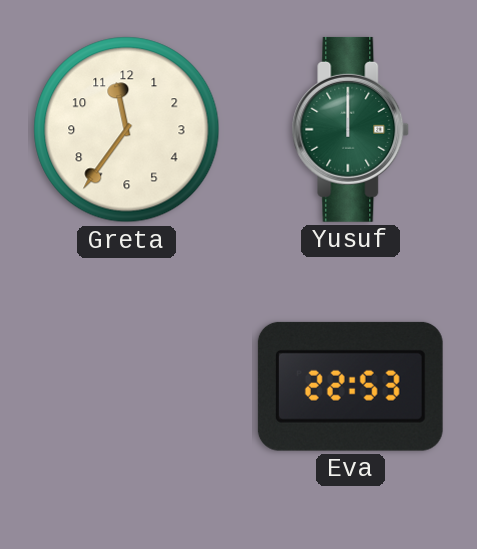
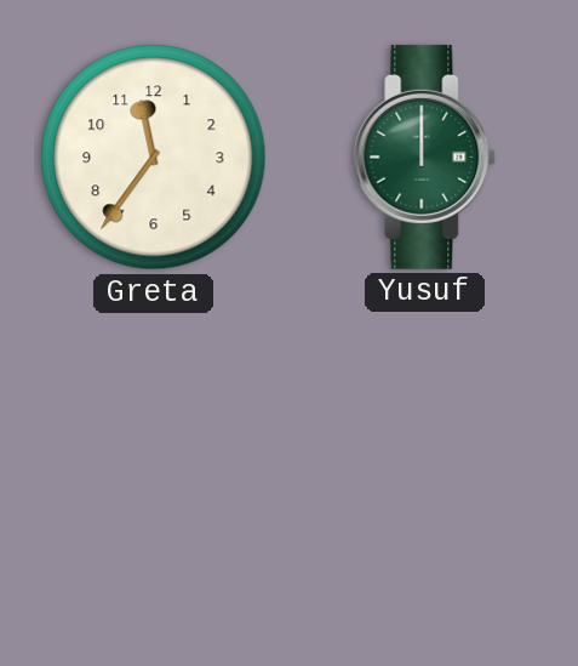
Eva: 22:53 -> none (350, 386)
